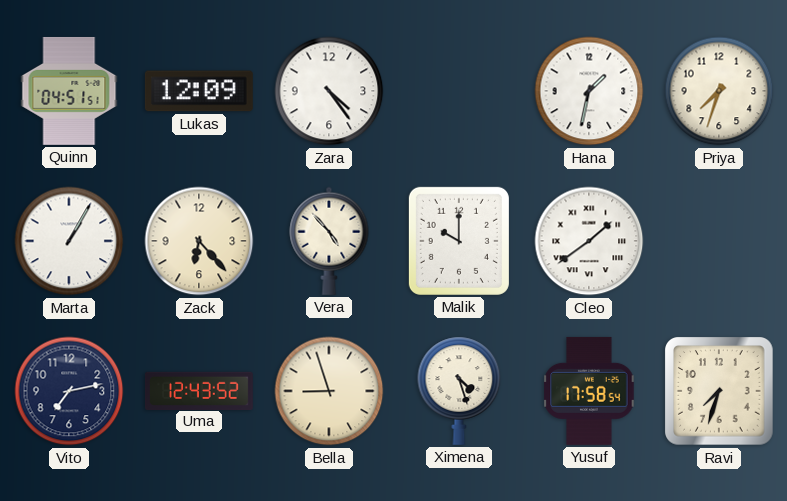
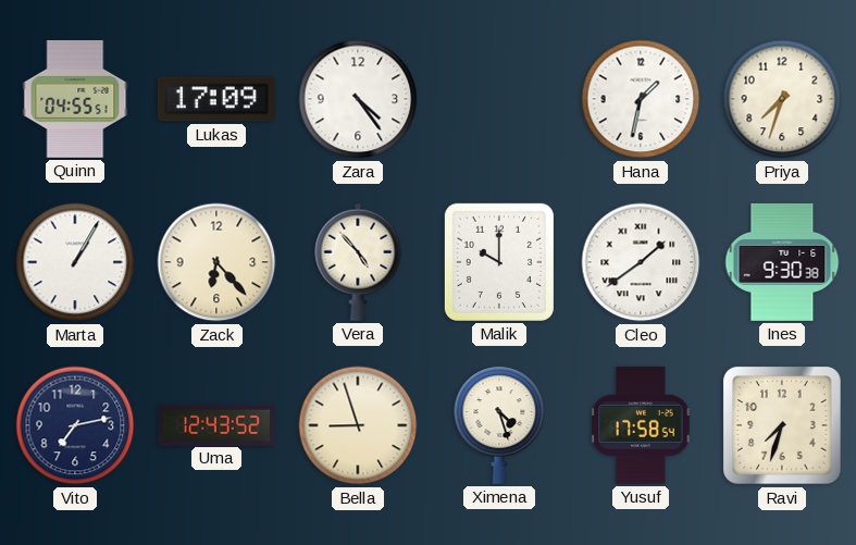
Quinn: 04:51 -> 04:55 (75, 99)
Lukas: 12:09 -> 17:09 (216, 99)
Ines: none -> 9:30 (782, 262)
